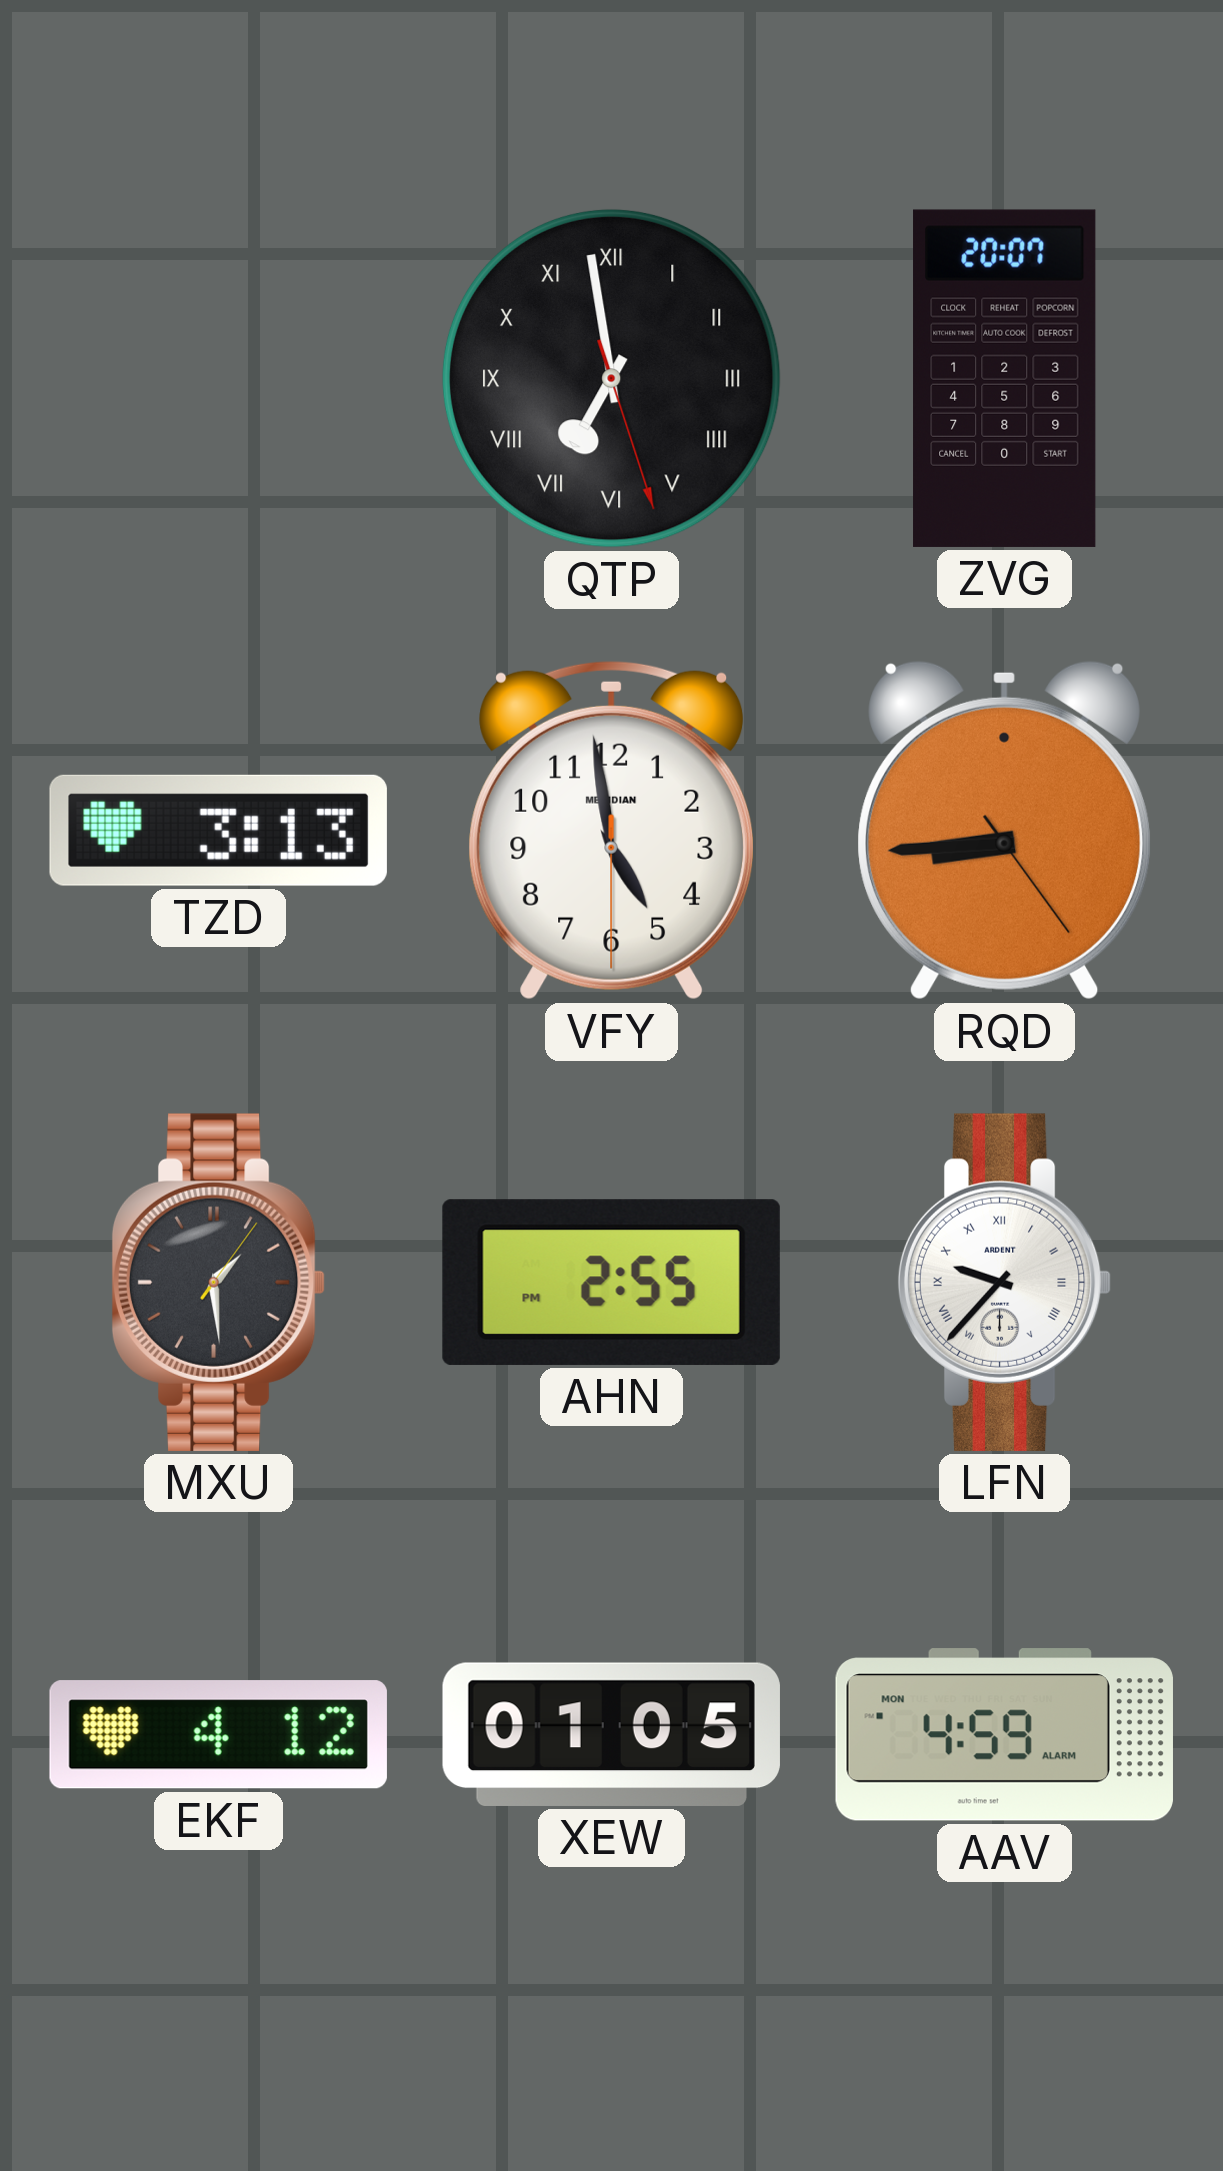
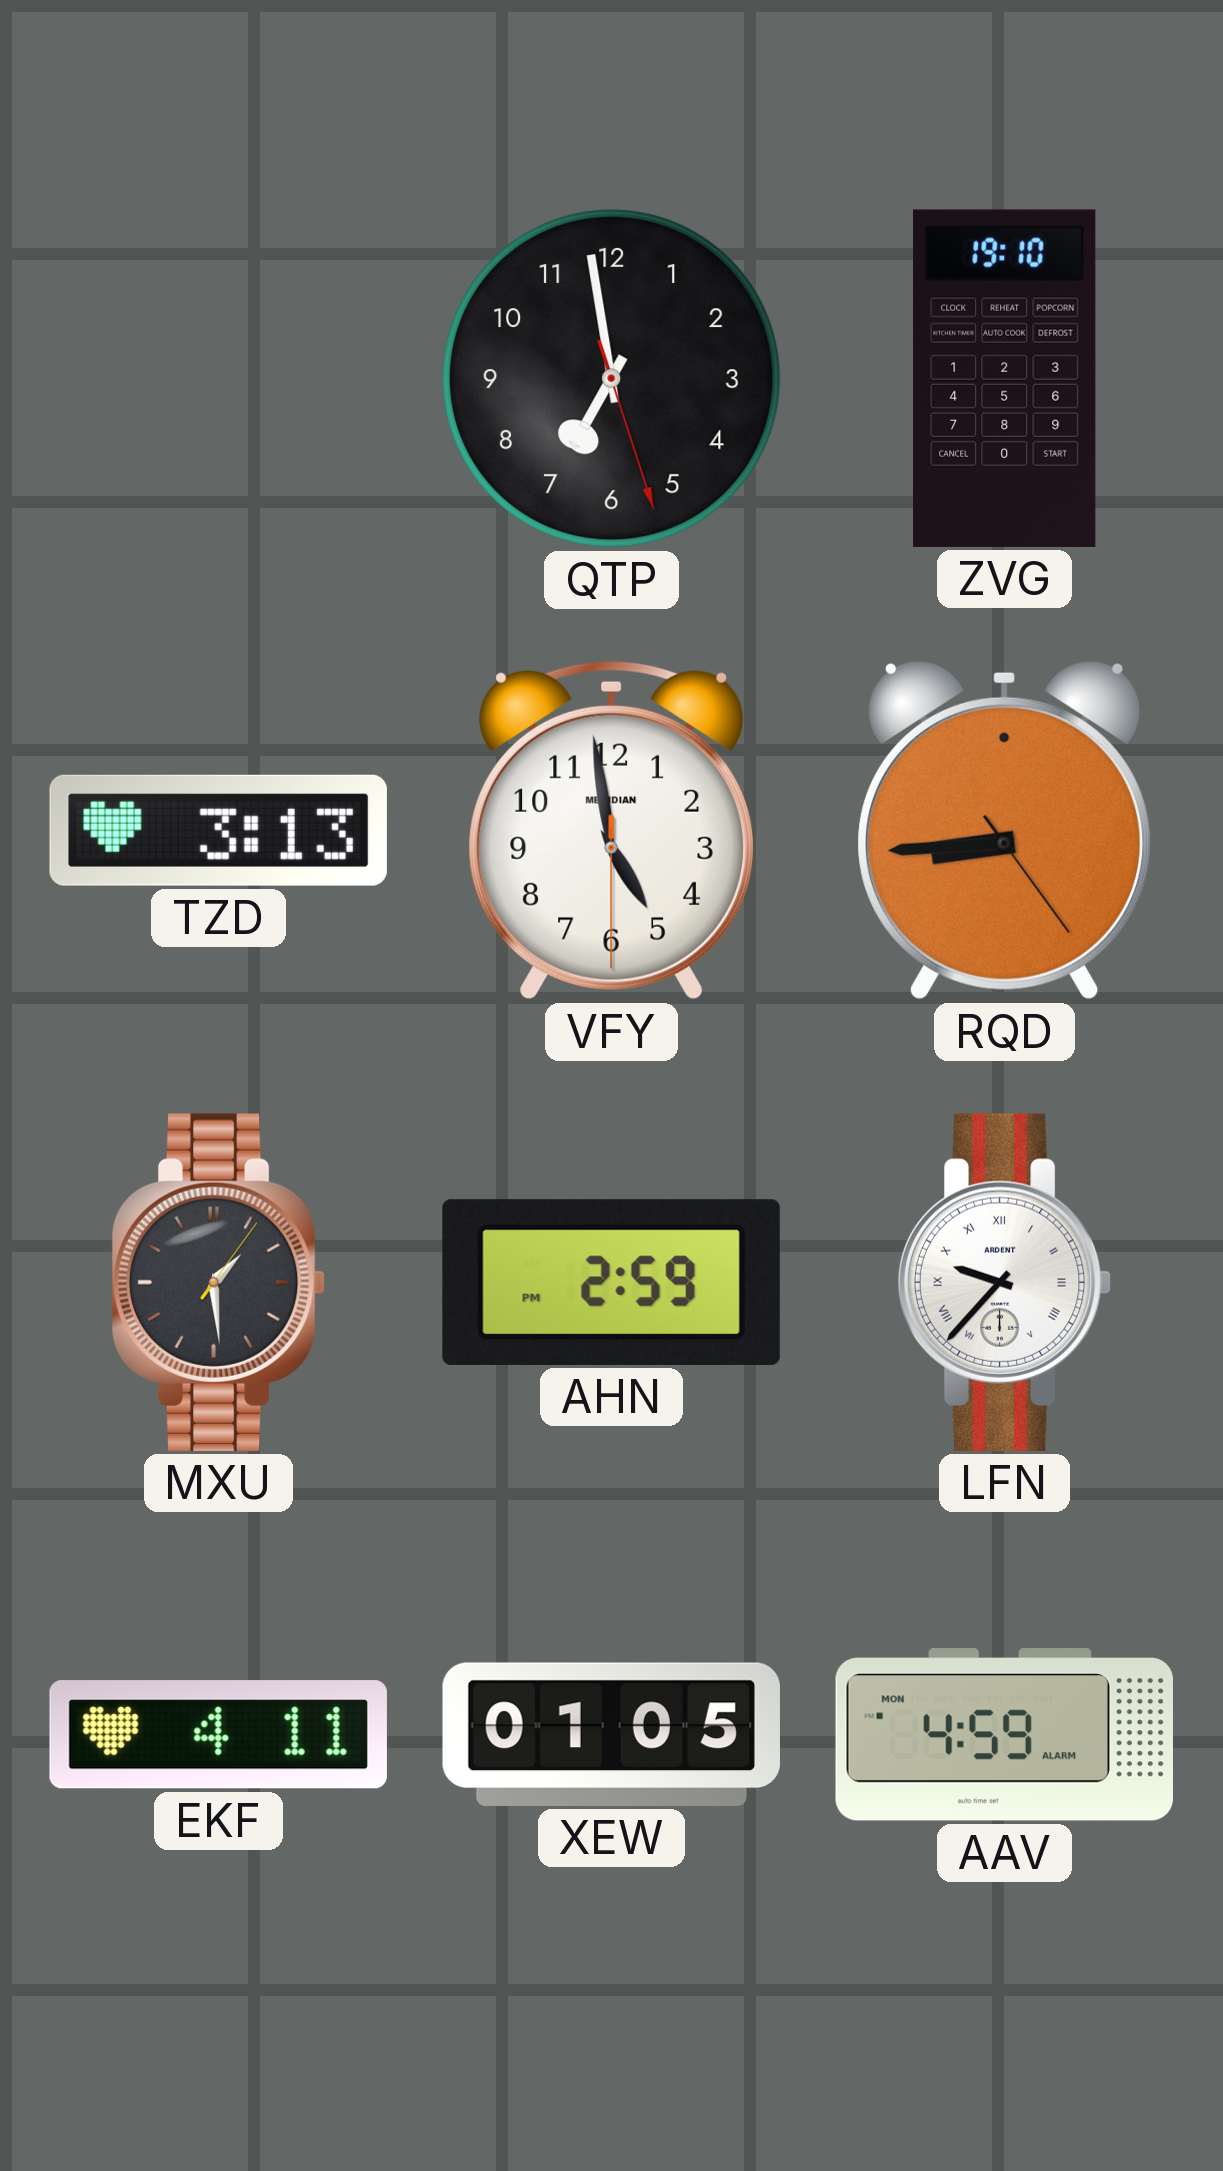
QTP numerals: Roman -> Arabic (611, 378)
ZVG: 20:07 -> 19:10 (1005, 378)
AHN: 2:55 -> 2:59 (611, 1282)
EKF: 4:12 -> 4:11 (218, 1735)
